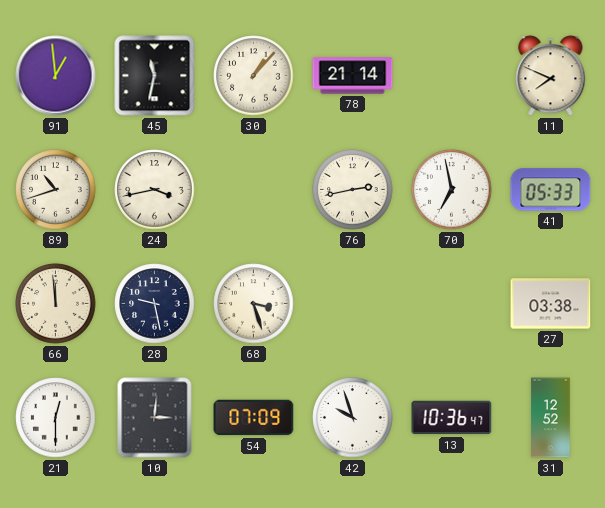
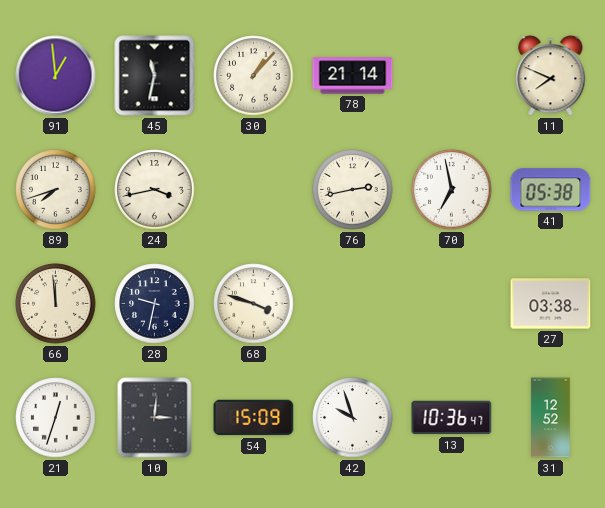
89: 10:42 -> 7:42 (56, 190)
41: 05:33 -> 05:38 (551, 190)
28: 9:28 -> 9:32 (155, 304)
68: 3:27 -> 3:48 (254, 304)
21: 12:30 -> 12:33 (56, 418)
54: 07:09 -> 15:09 (254, 418)
